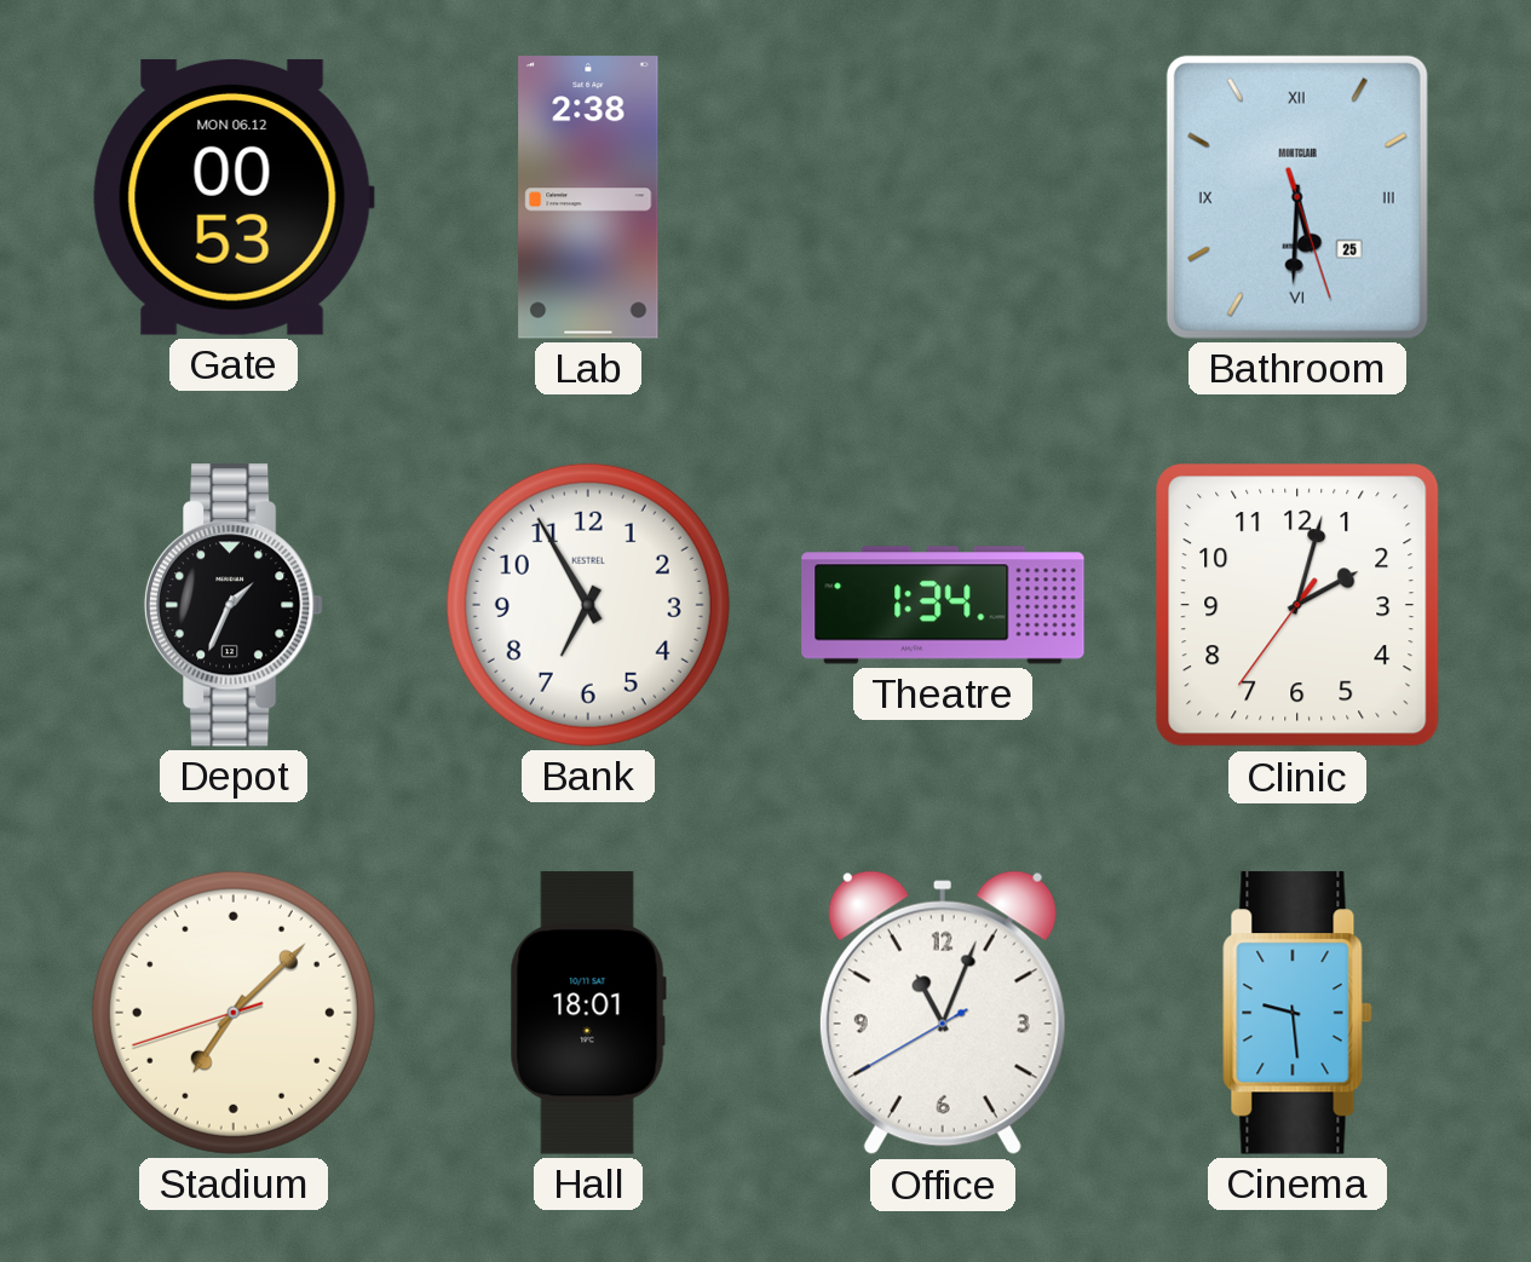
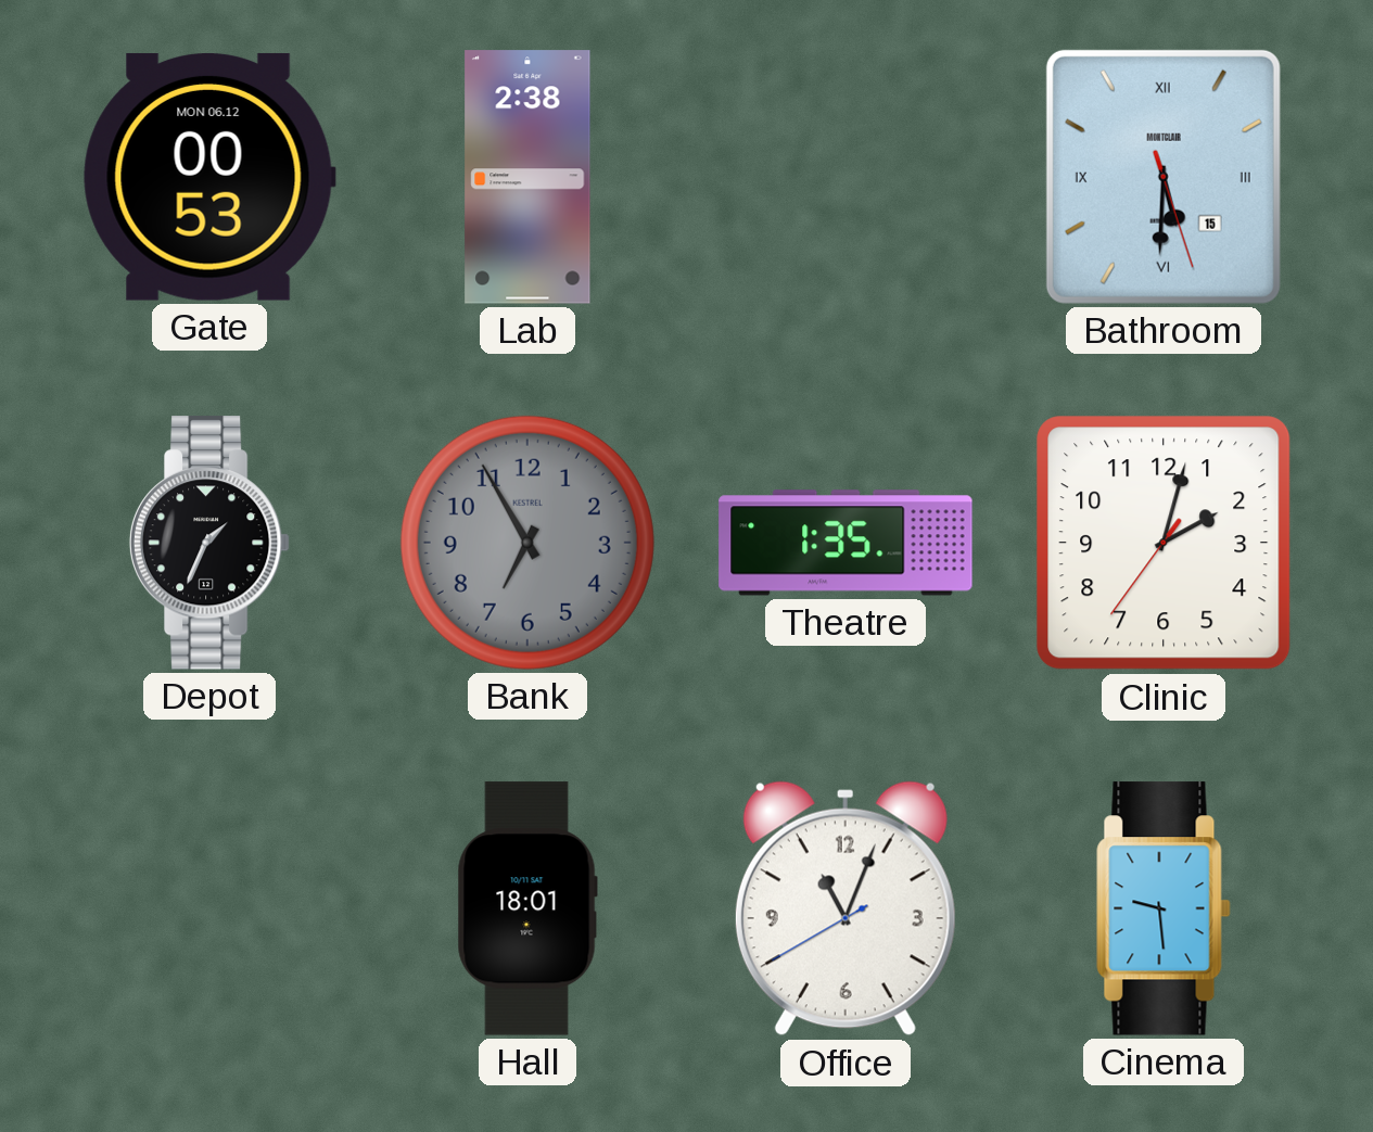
Bathroom date: 25 -> 15 (1164, 177)
Bank dial: white -> grey (527, 543)
Theatre: 1:34 -> 1:35 (846, 543)
Stadium: 7:07 -> none (234, 1013)
